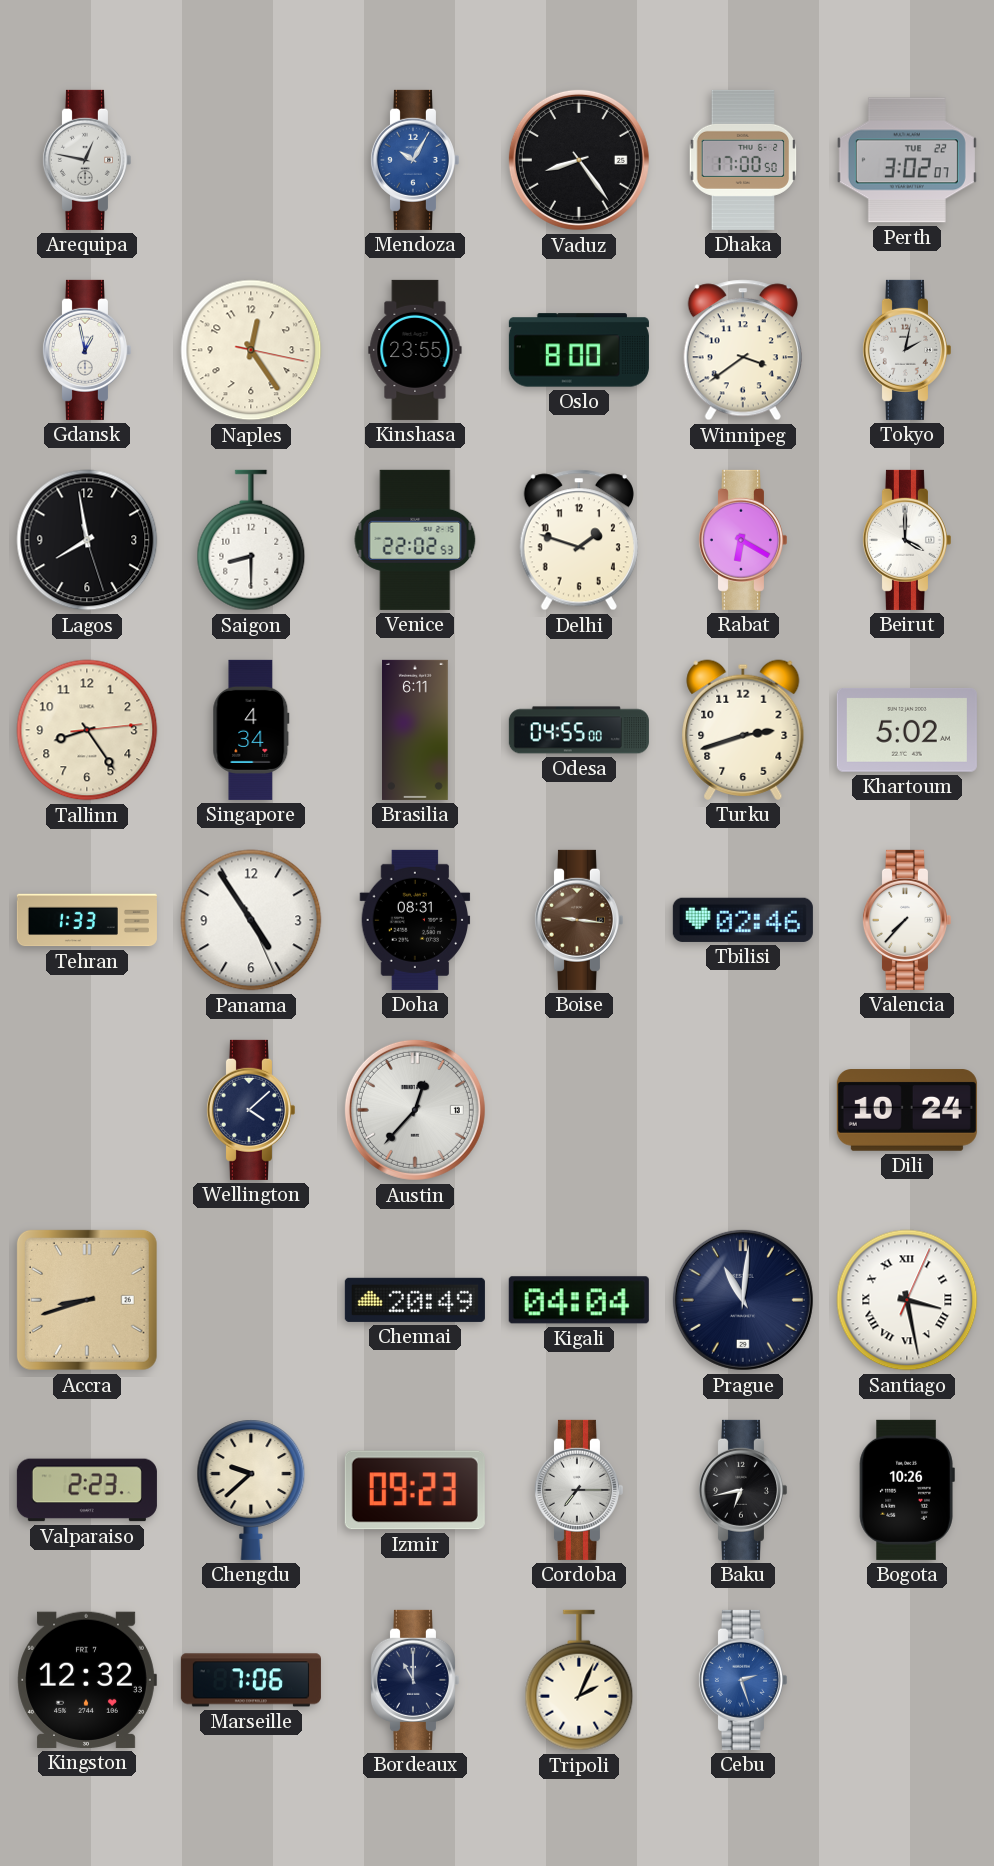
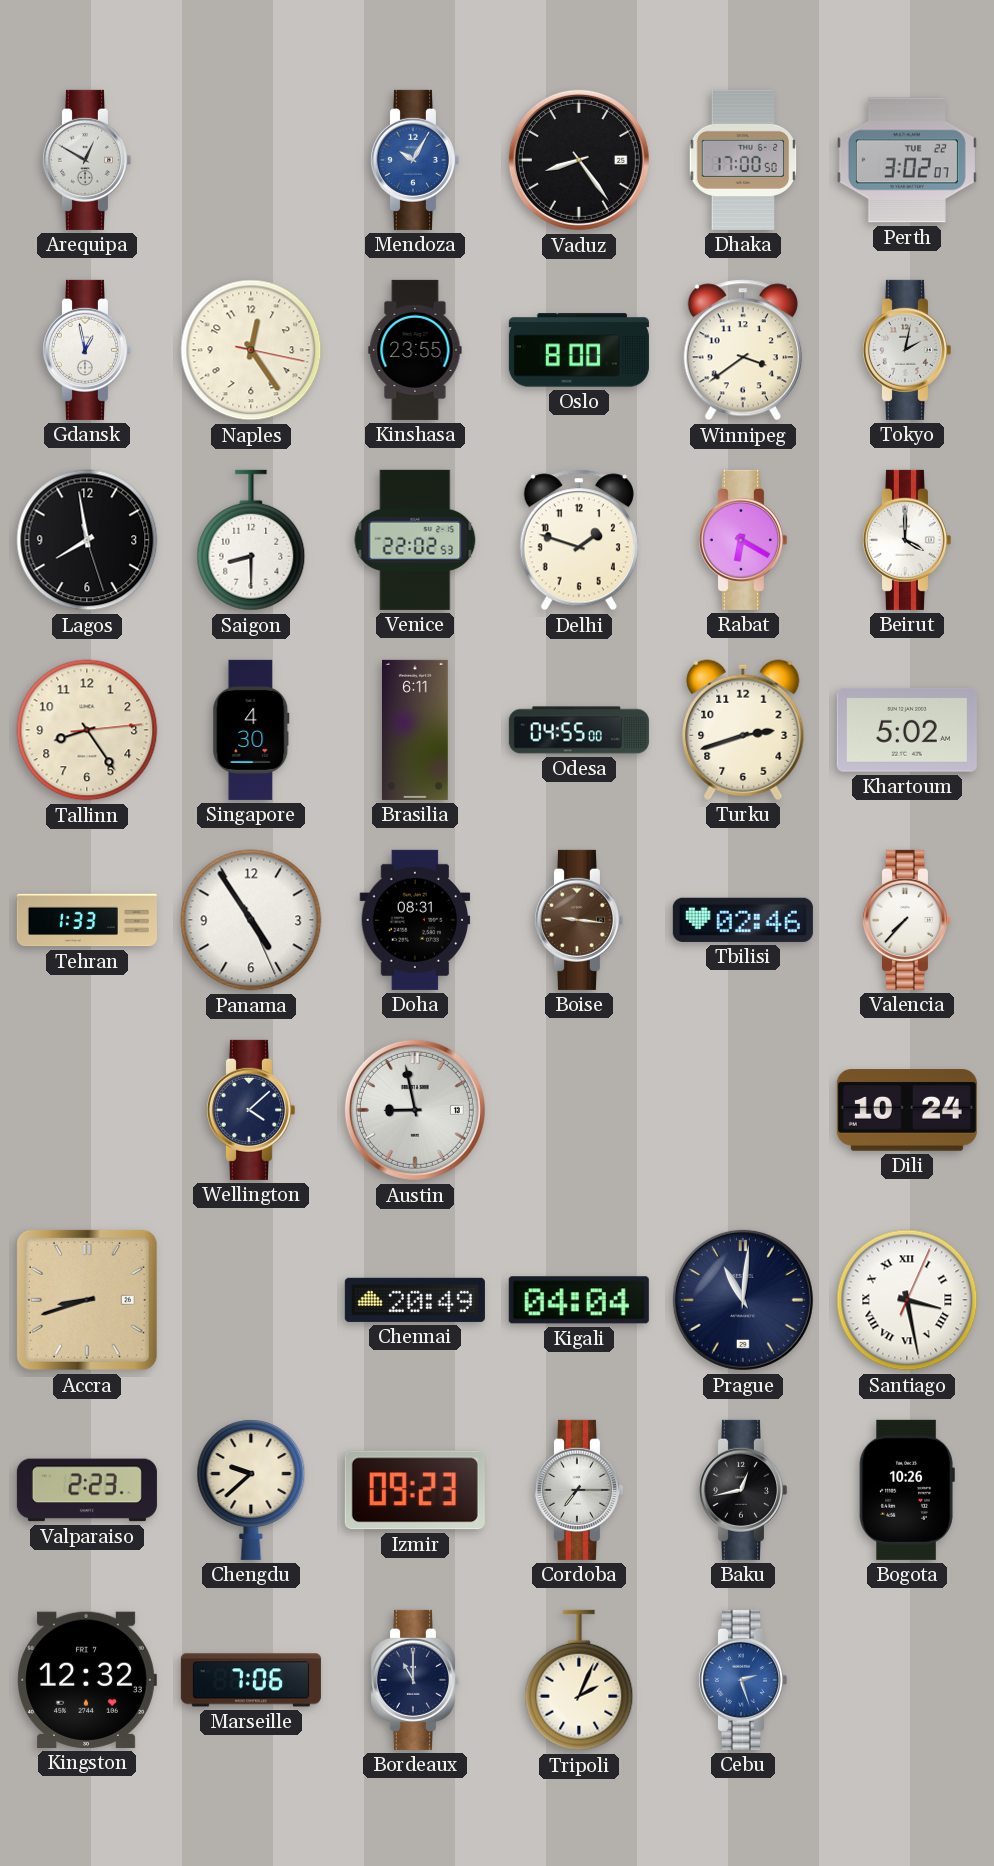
Arequipa: 12:47 -> 12:50 (86, 160)
Singapore: 4:34 -> 4:30 (251, 730)
Austin: 12:37 -> 8:58 (415, 1110)
Baku: 6:43 -> 12:43 (742, 1490)
